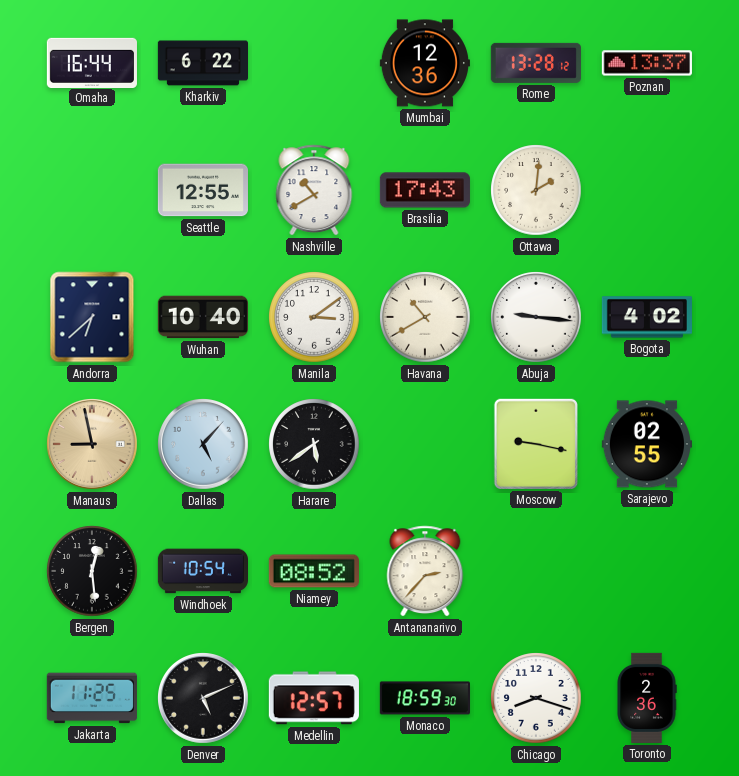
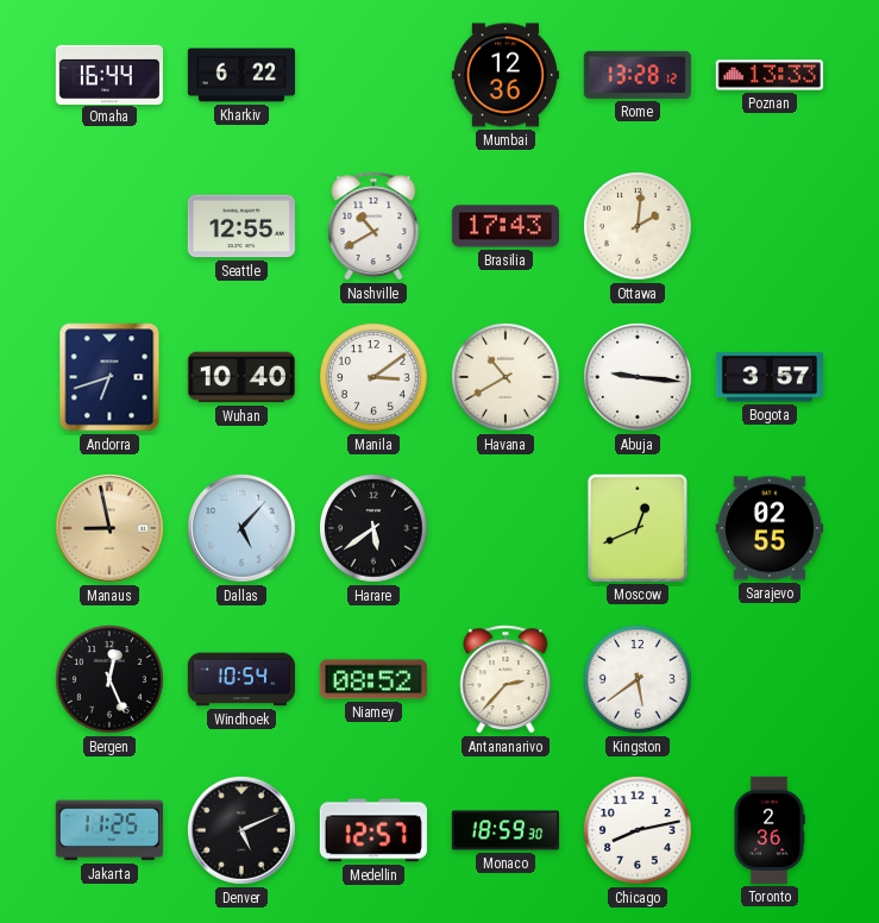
Poznan: 13:37 -> 13:33 (770, 75)
Andorra: 6:38 -> 6:42 (109, 377)
Bogota: 4:02 -> 3:57 (770, 377)
Moscow: 9:17 -> 12:41 (638, 528)
Bergen: 12:29 -> 12:26 (109, 679)
Kingston: none -> 5:39 (638, 679)
Chicago: 8:18 -> 8:13 (638, 830)
